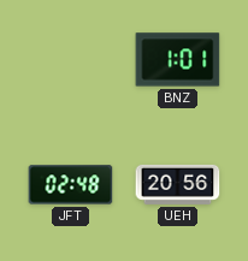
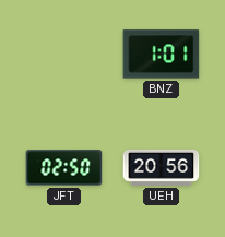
JFT: 02:48 -> 02:50 (64, 168)
